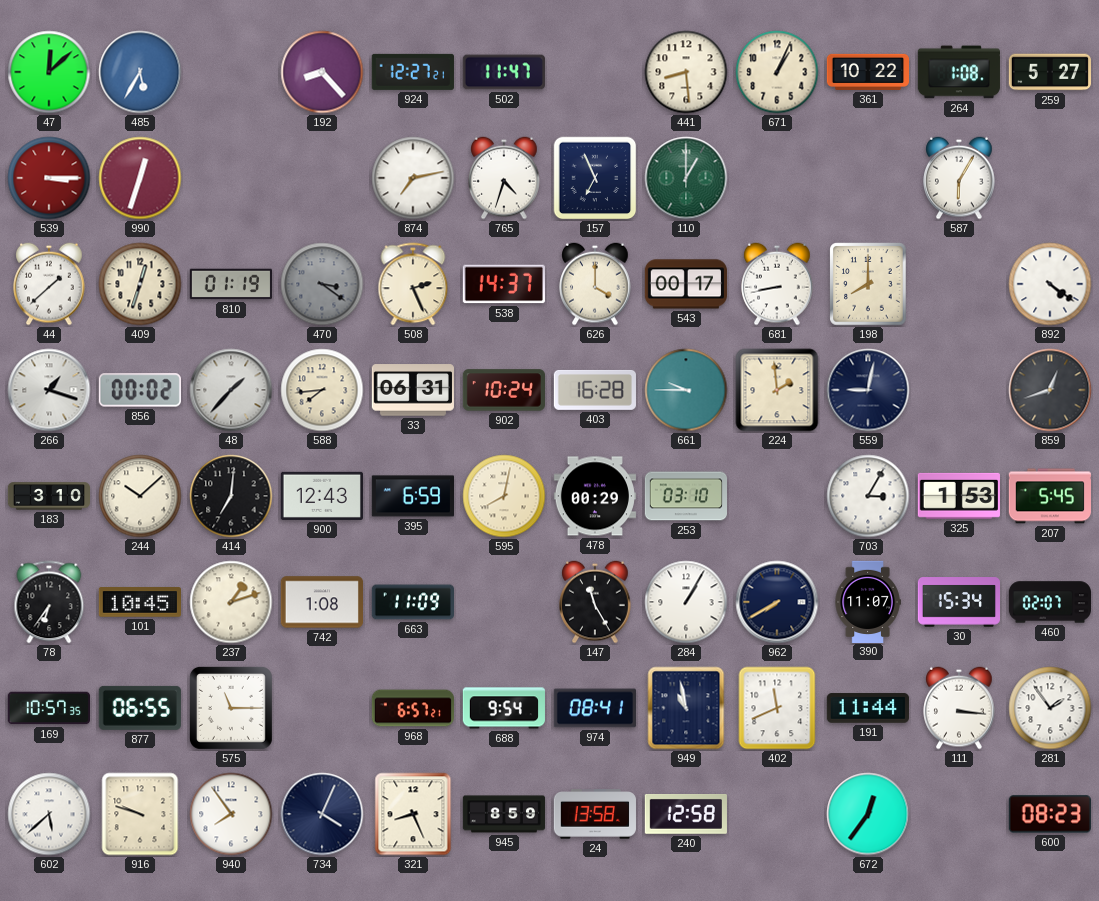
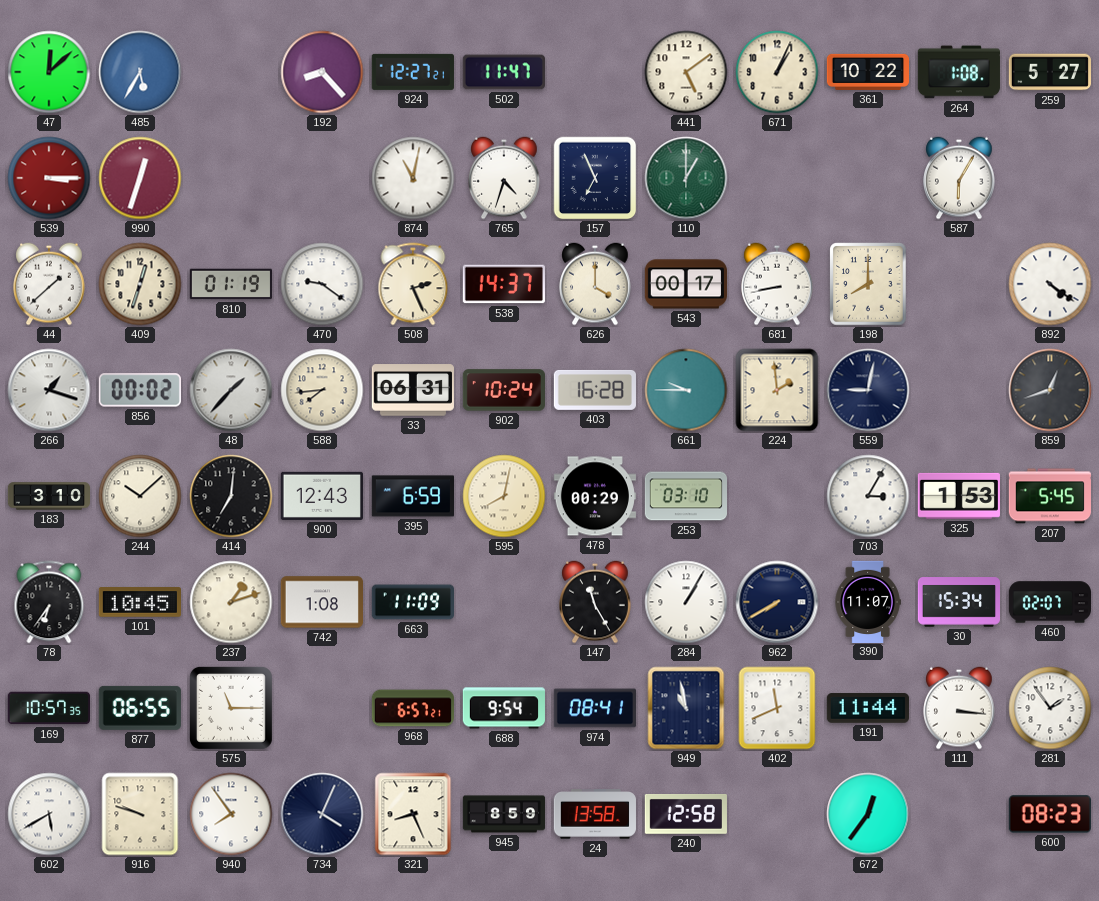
441: 8:29 -> 5:09 (686, 72)
874: 7:13 -> 11:02 (413, 178)
470: 3:21 -> 9:21 (322, 284)
470 dial: grey -> white (322, 284)
602: 5:38 -> 5:40 (49, 814)
